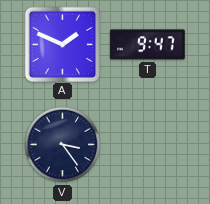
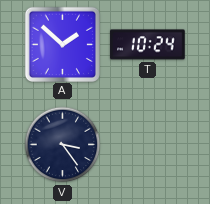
A: 1:49 -> 1:52 (62, 44)
T: 9:47 -> 10:24 (148, 45)
